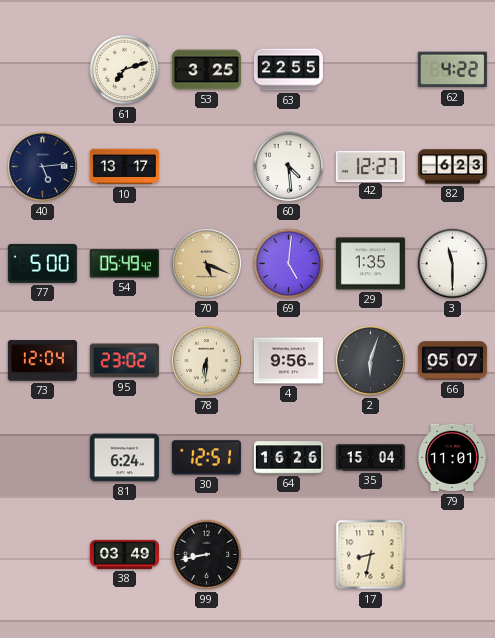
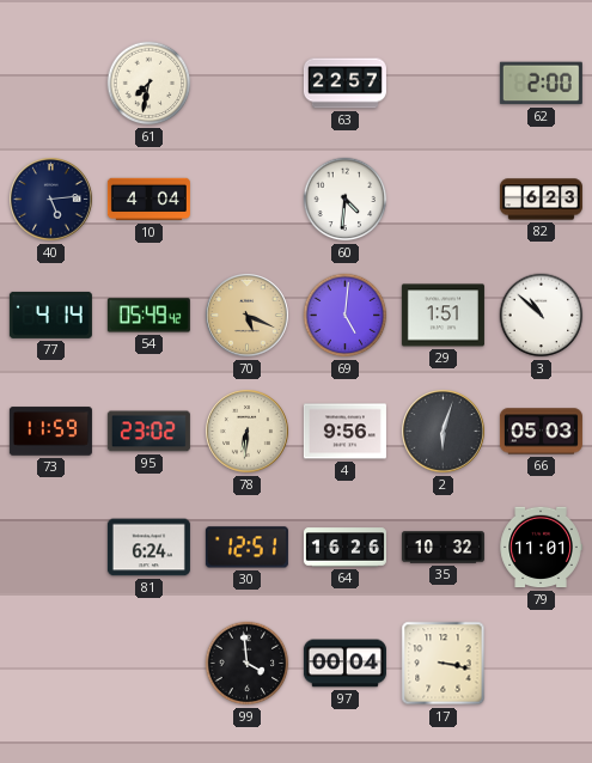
61: 7:12 -> 7:32 (149, 84)
53: 3:25 -> none (206, 70)
63: 22:55 -> 22:57 (344, 84)
62: 4:22 -> 2:00 (541, 84)
10: 13:17 -> 4:04 (148, 200)
60: 4:29 -> 4:31 (346, 200)
42: 12:27 -> none (370, 166)
77: 5:00 -> 4:14 (50, 315)
29: 1:35 -> 1:51 (443, 316)
3: 11:30 -> 10:52 (542, 316)
73: 12:04 -> 11:59 (50, 432)
66: 05:07 -> 05:03 (541, 432)
35: 15:04 -> 10:32 (443, 548)
38: 03:49 -> none (124, 554)
99: 8:43 -> 3:59 (248, 664)
97: none -> 00:04 (344, 664)
17: 8:32 -> 3:17 (444, 664)
